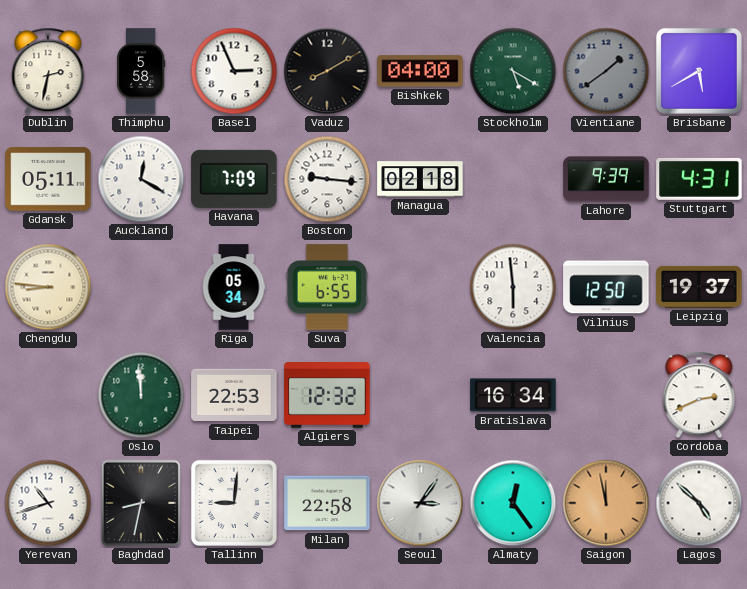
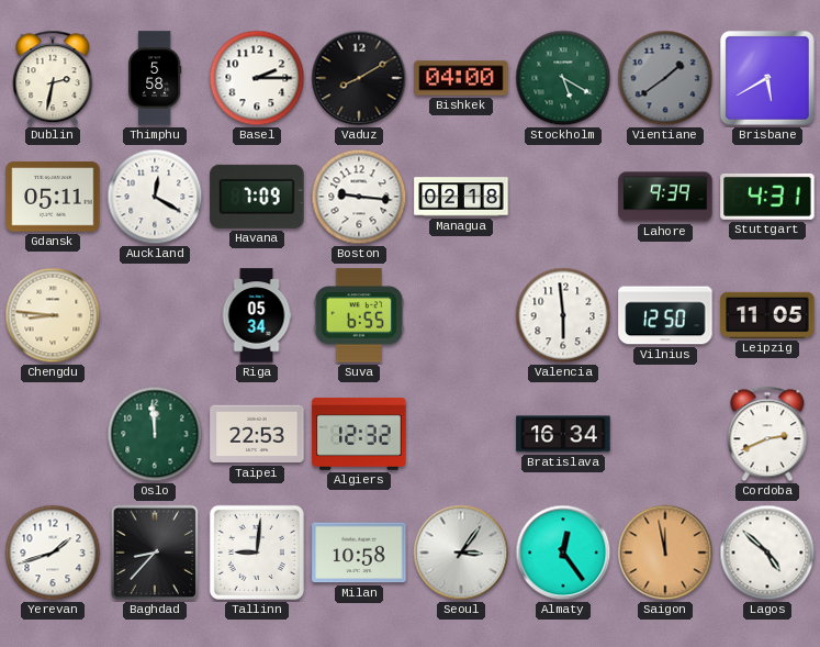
Basel: 2:56 -> 2:15 (257, 78)
Leipzig: 19:37 -> 11:05 (767, 315)
Yerevan: 10:42 -> 1:42 (53, 553)
Baghdad: 8:32 -> 8:37 (155, 553)
Milan: 22:58 -> 10:58 (359, 553)
